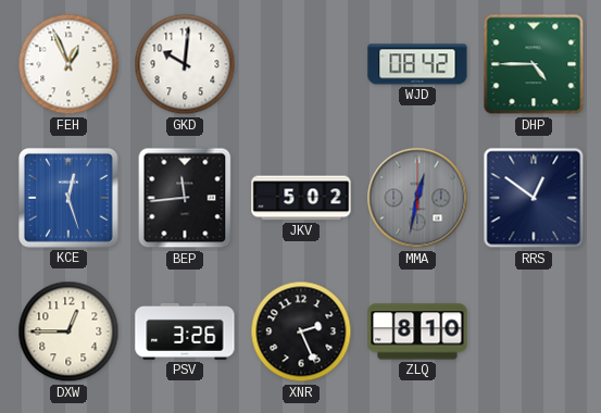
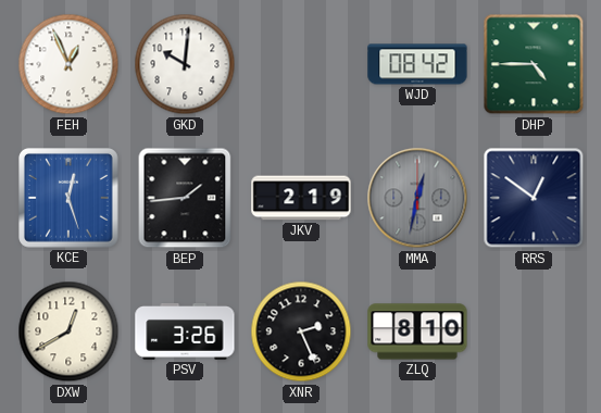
BEP: 11:44 -> 1:44 (185, 198)
JKV: 5:02 -> 2:19 (301, 198)
DXW: 12:45 -> 12:40 (68, 331)
